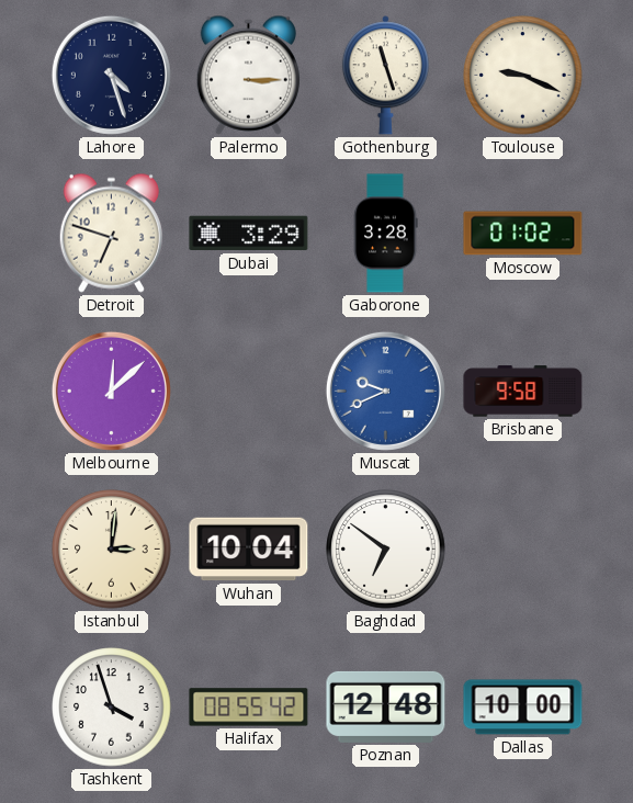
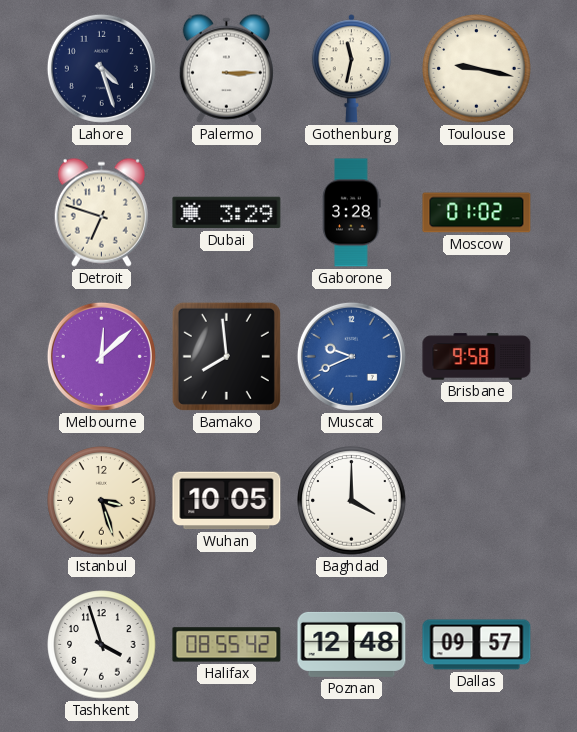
Gothenburg: 11:27 -> 11:32 (351, 69)
Toulouse: 9:19 -> 9:17 (477, 69)
Bamako: none -> 7:59 (226, 356)
Istanbul: 3:01 -> 3:27 (102, 501)
Wuhan: 10:04 -> 10:05 (227, 501)
Baghdad: 6:51 -> 4:00 (352, 501)
Dallas: 10:00 -> 09:57 (477, 645)
